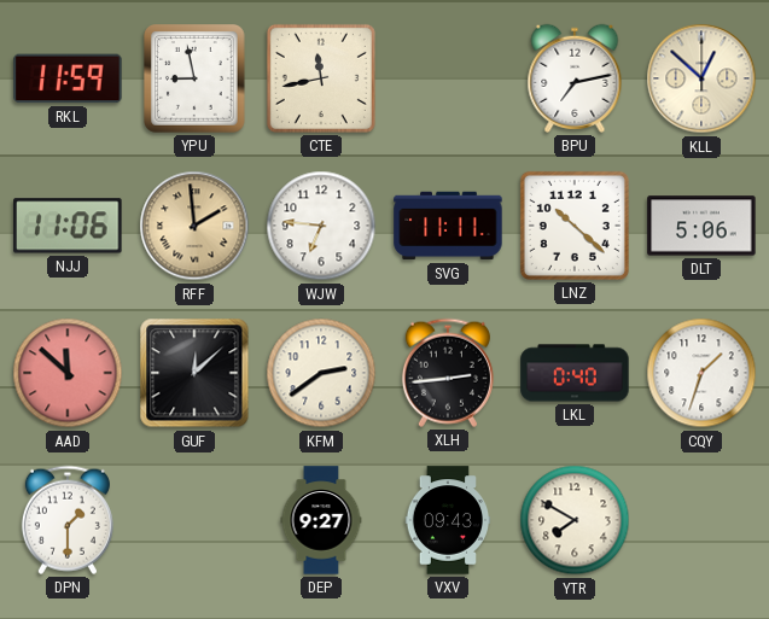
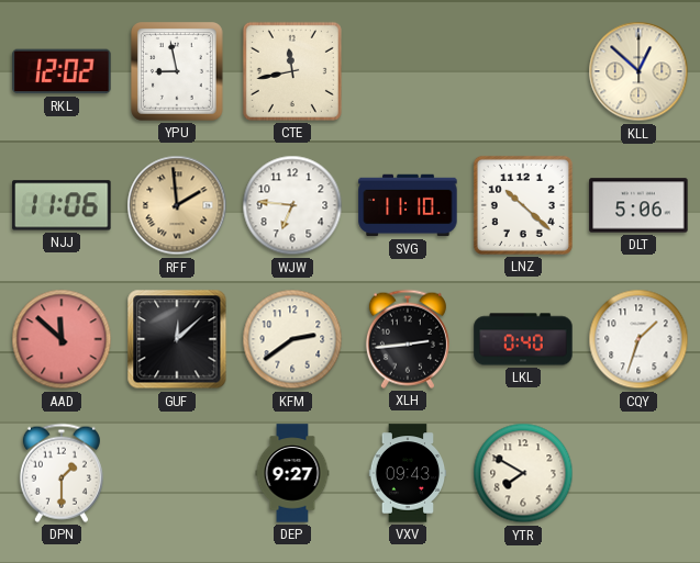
RKL: 11:59 -> 12:02 (62, 71)
BPU: 7:13 -> none (575, 78)
SVG: 11:11 -> 11:10 (408, 205)
